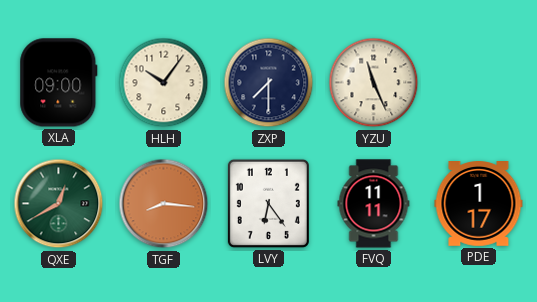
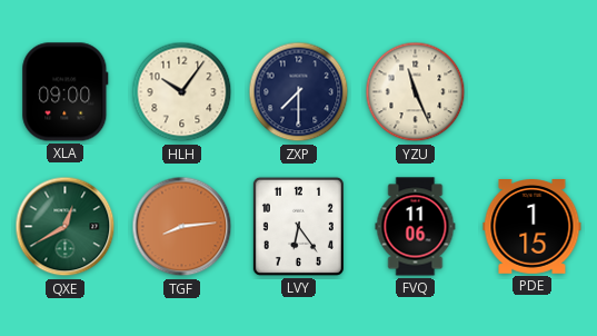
TGF: 8:16 -> 8:14 (182, 227)
FVQ: 11:11 -> 11:06 (416, 227)
PDE: 1:17 -> 1:15 (533, 227)
